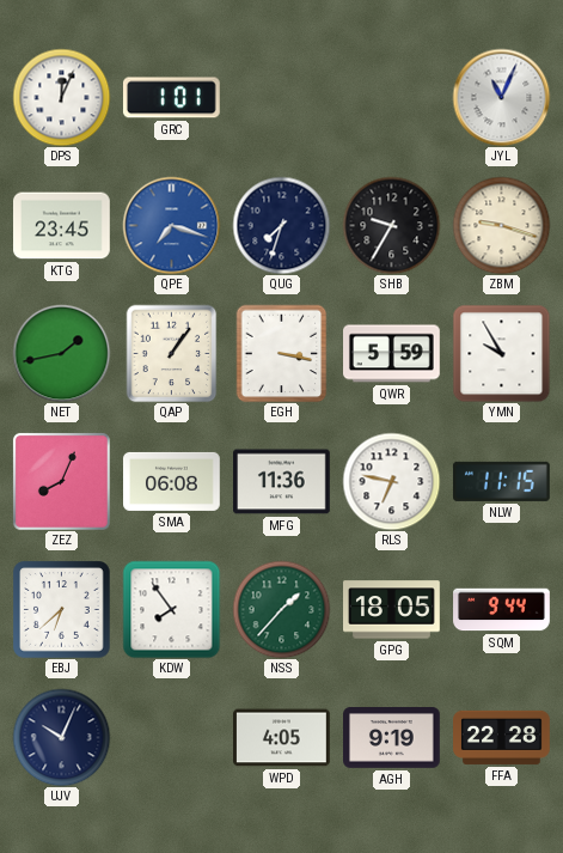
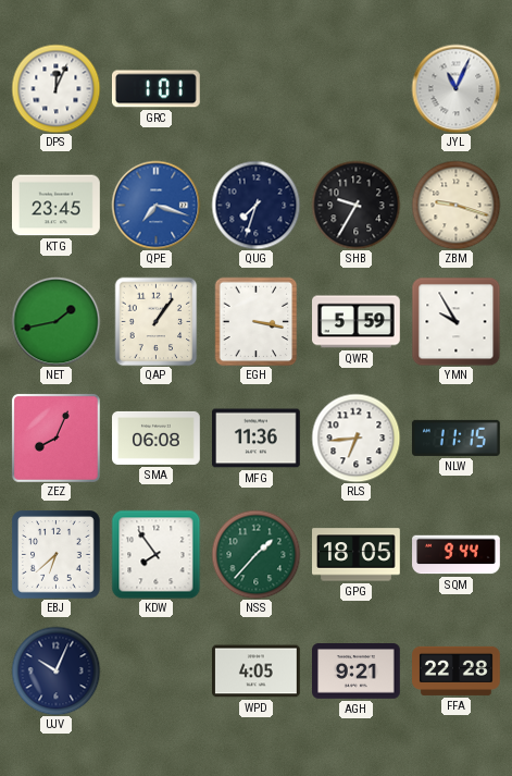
RLS: 6:47 -> 6:44 (355, 438)
AGH: 9:19 -> 9:21 (357, 672)
